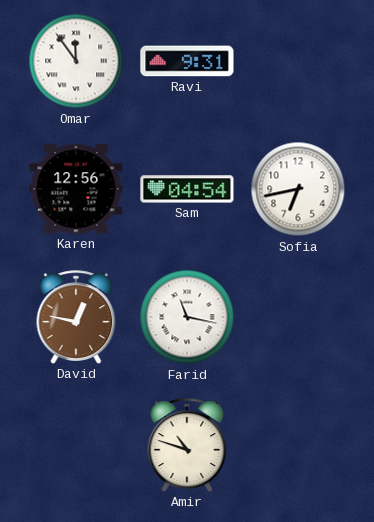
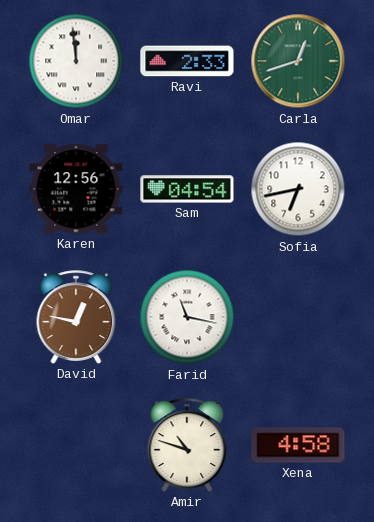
Omar: 11:54 -> 11:59 (76, 61)
Ravi: 9:31 -> 2:33 (187, 61)
Carla: none -> 12:42 (298, 61)
Xena: none -> 4:58 (298, 445)
